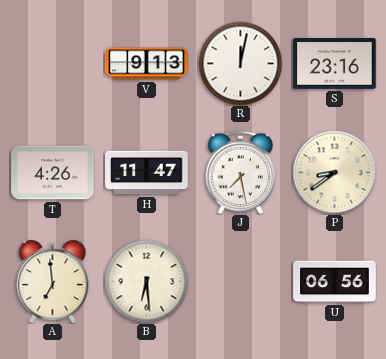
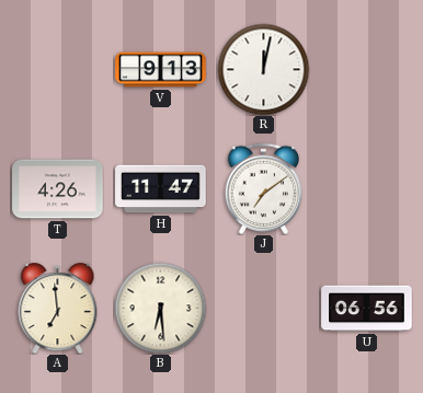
S: 23:16 -> none (335, 64)
J: 7:28 -> 7:09 (263, 188)
P: 8:39 -> none (334, 172)
